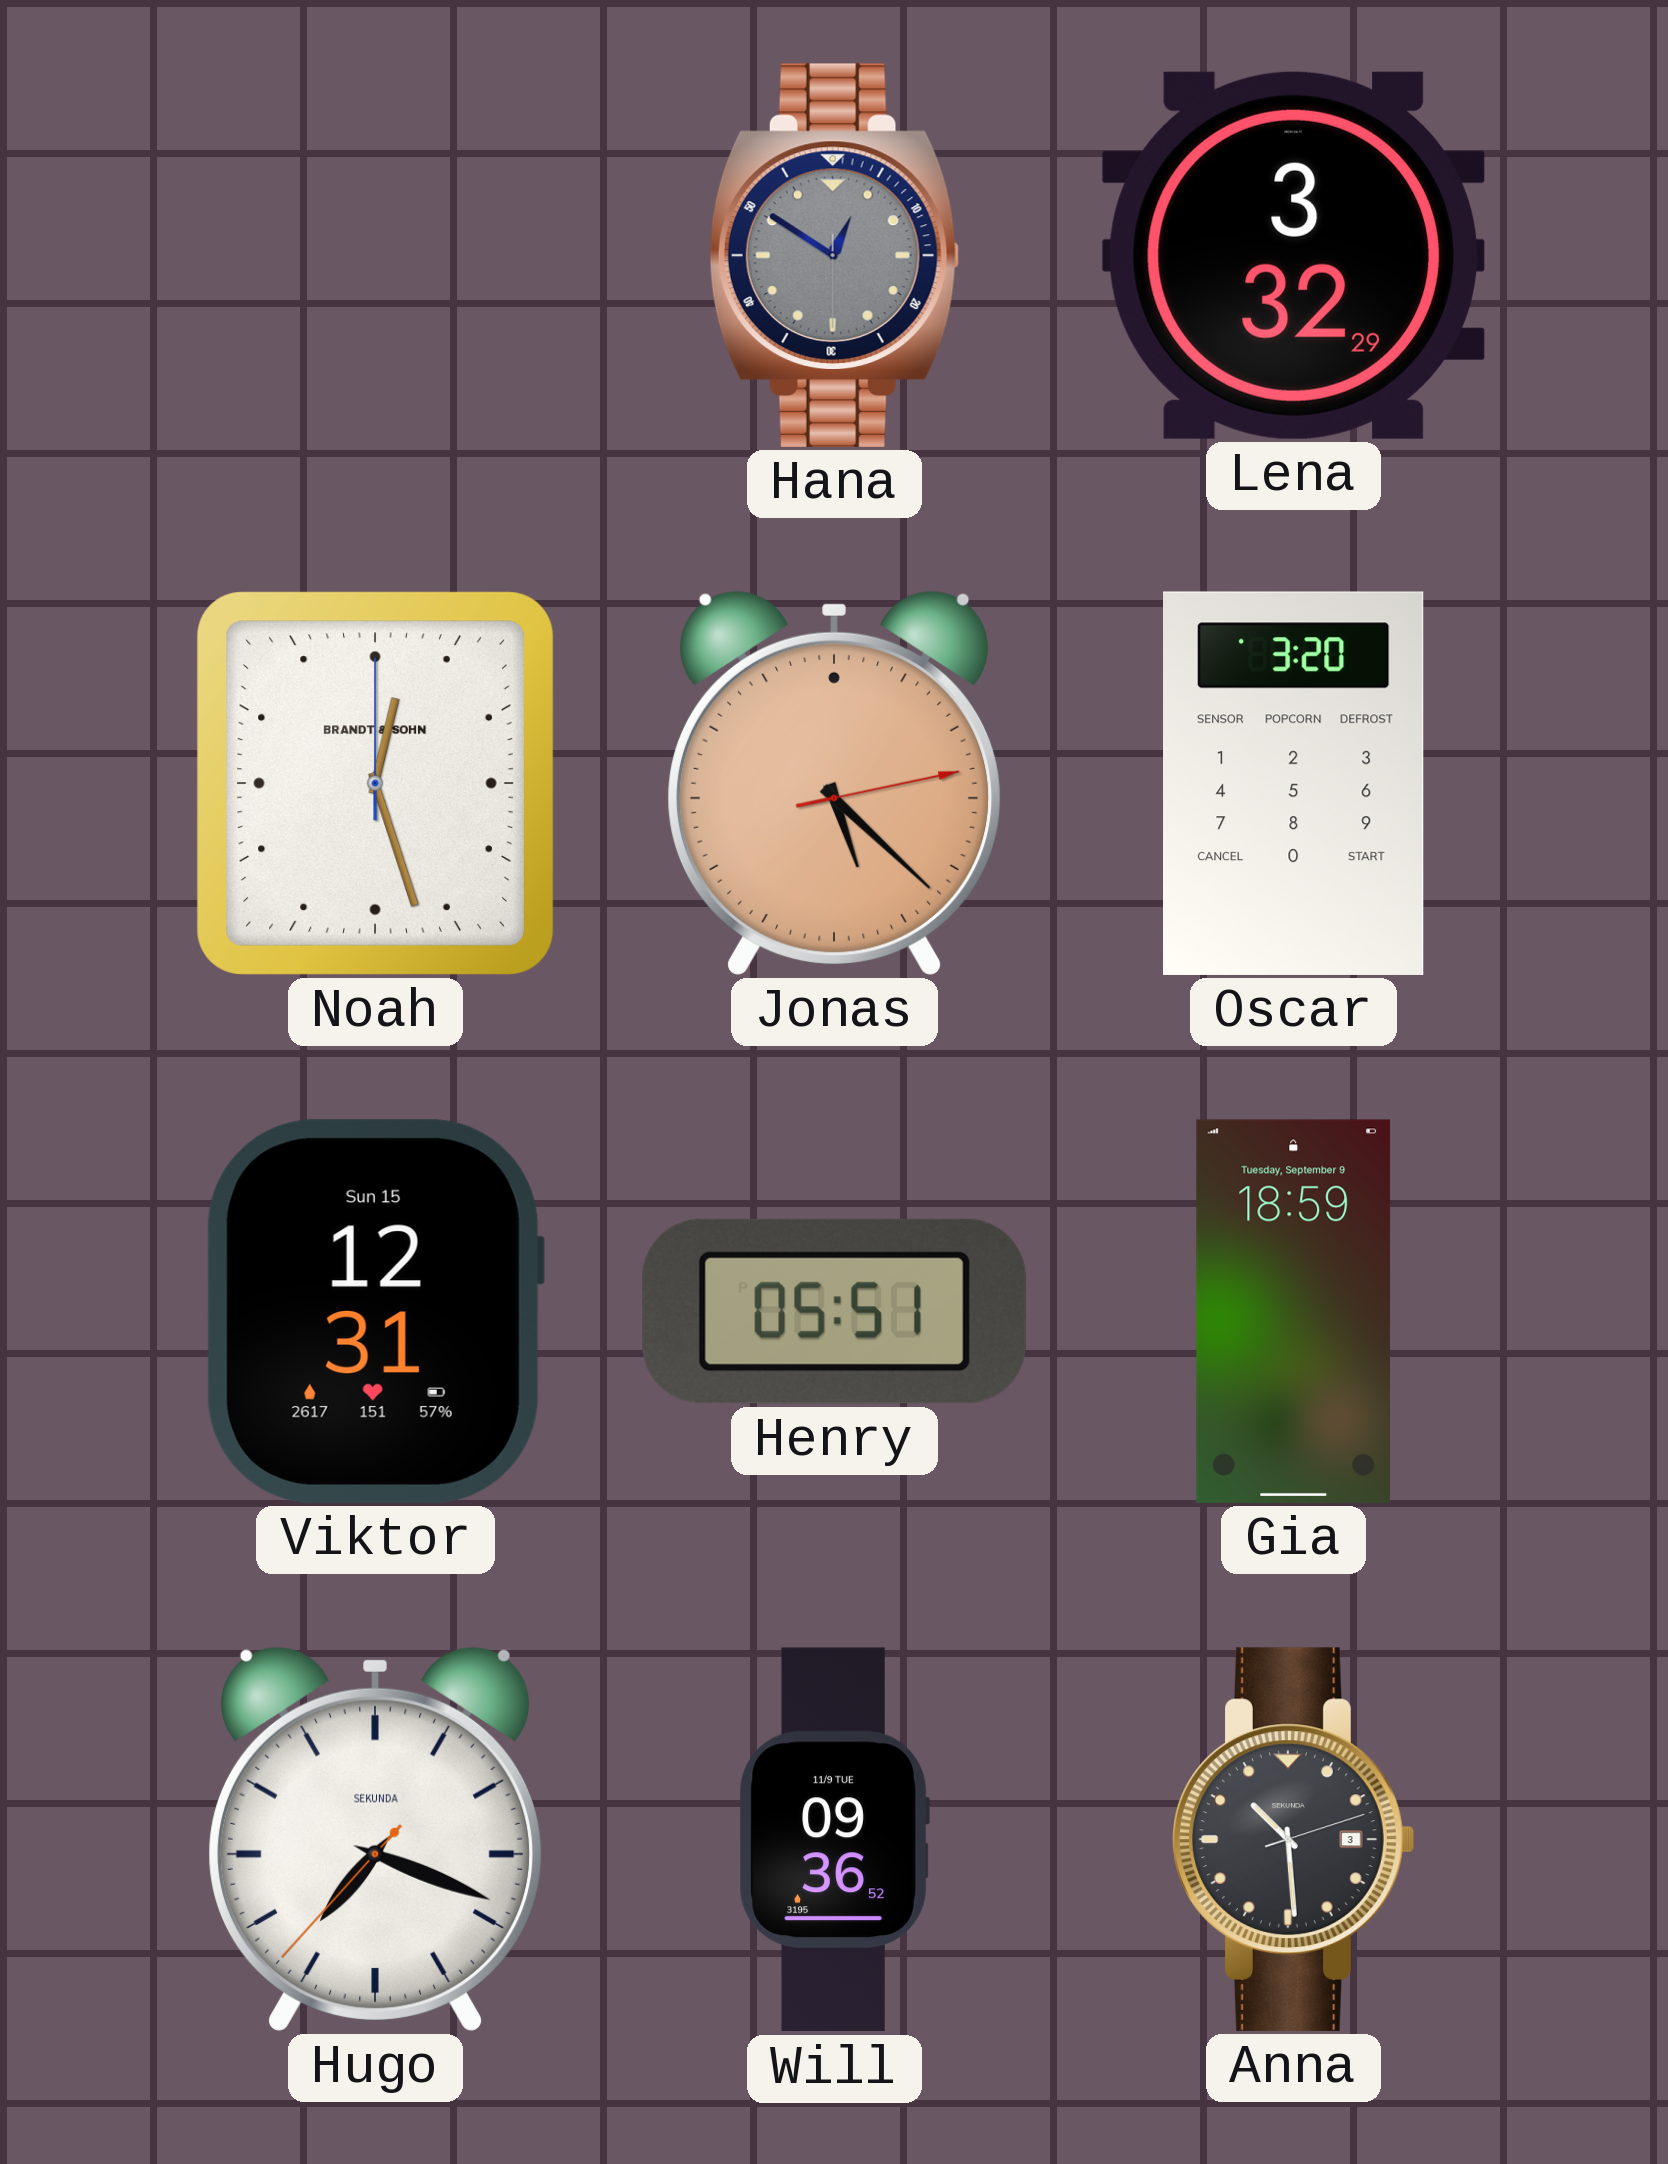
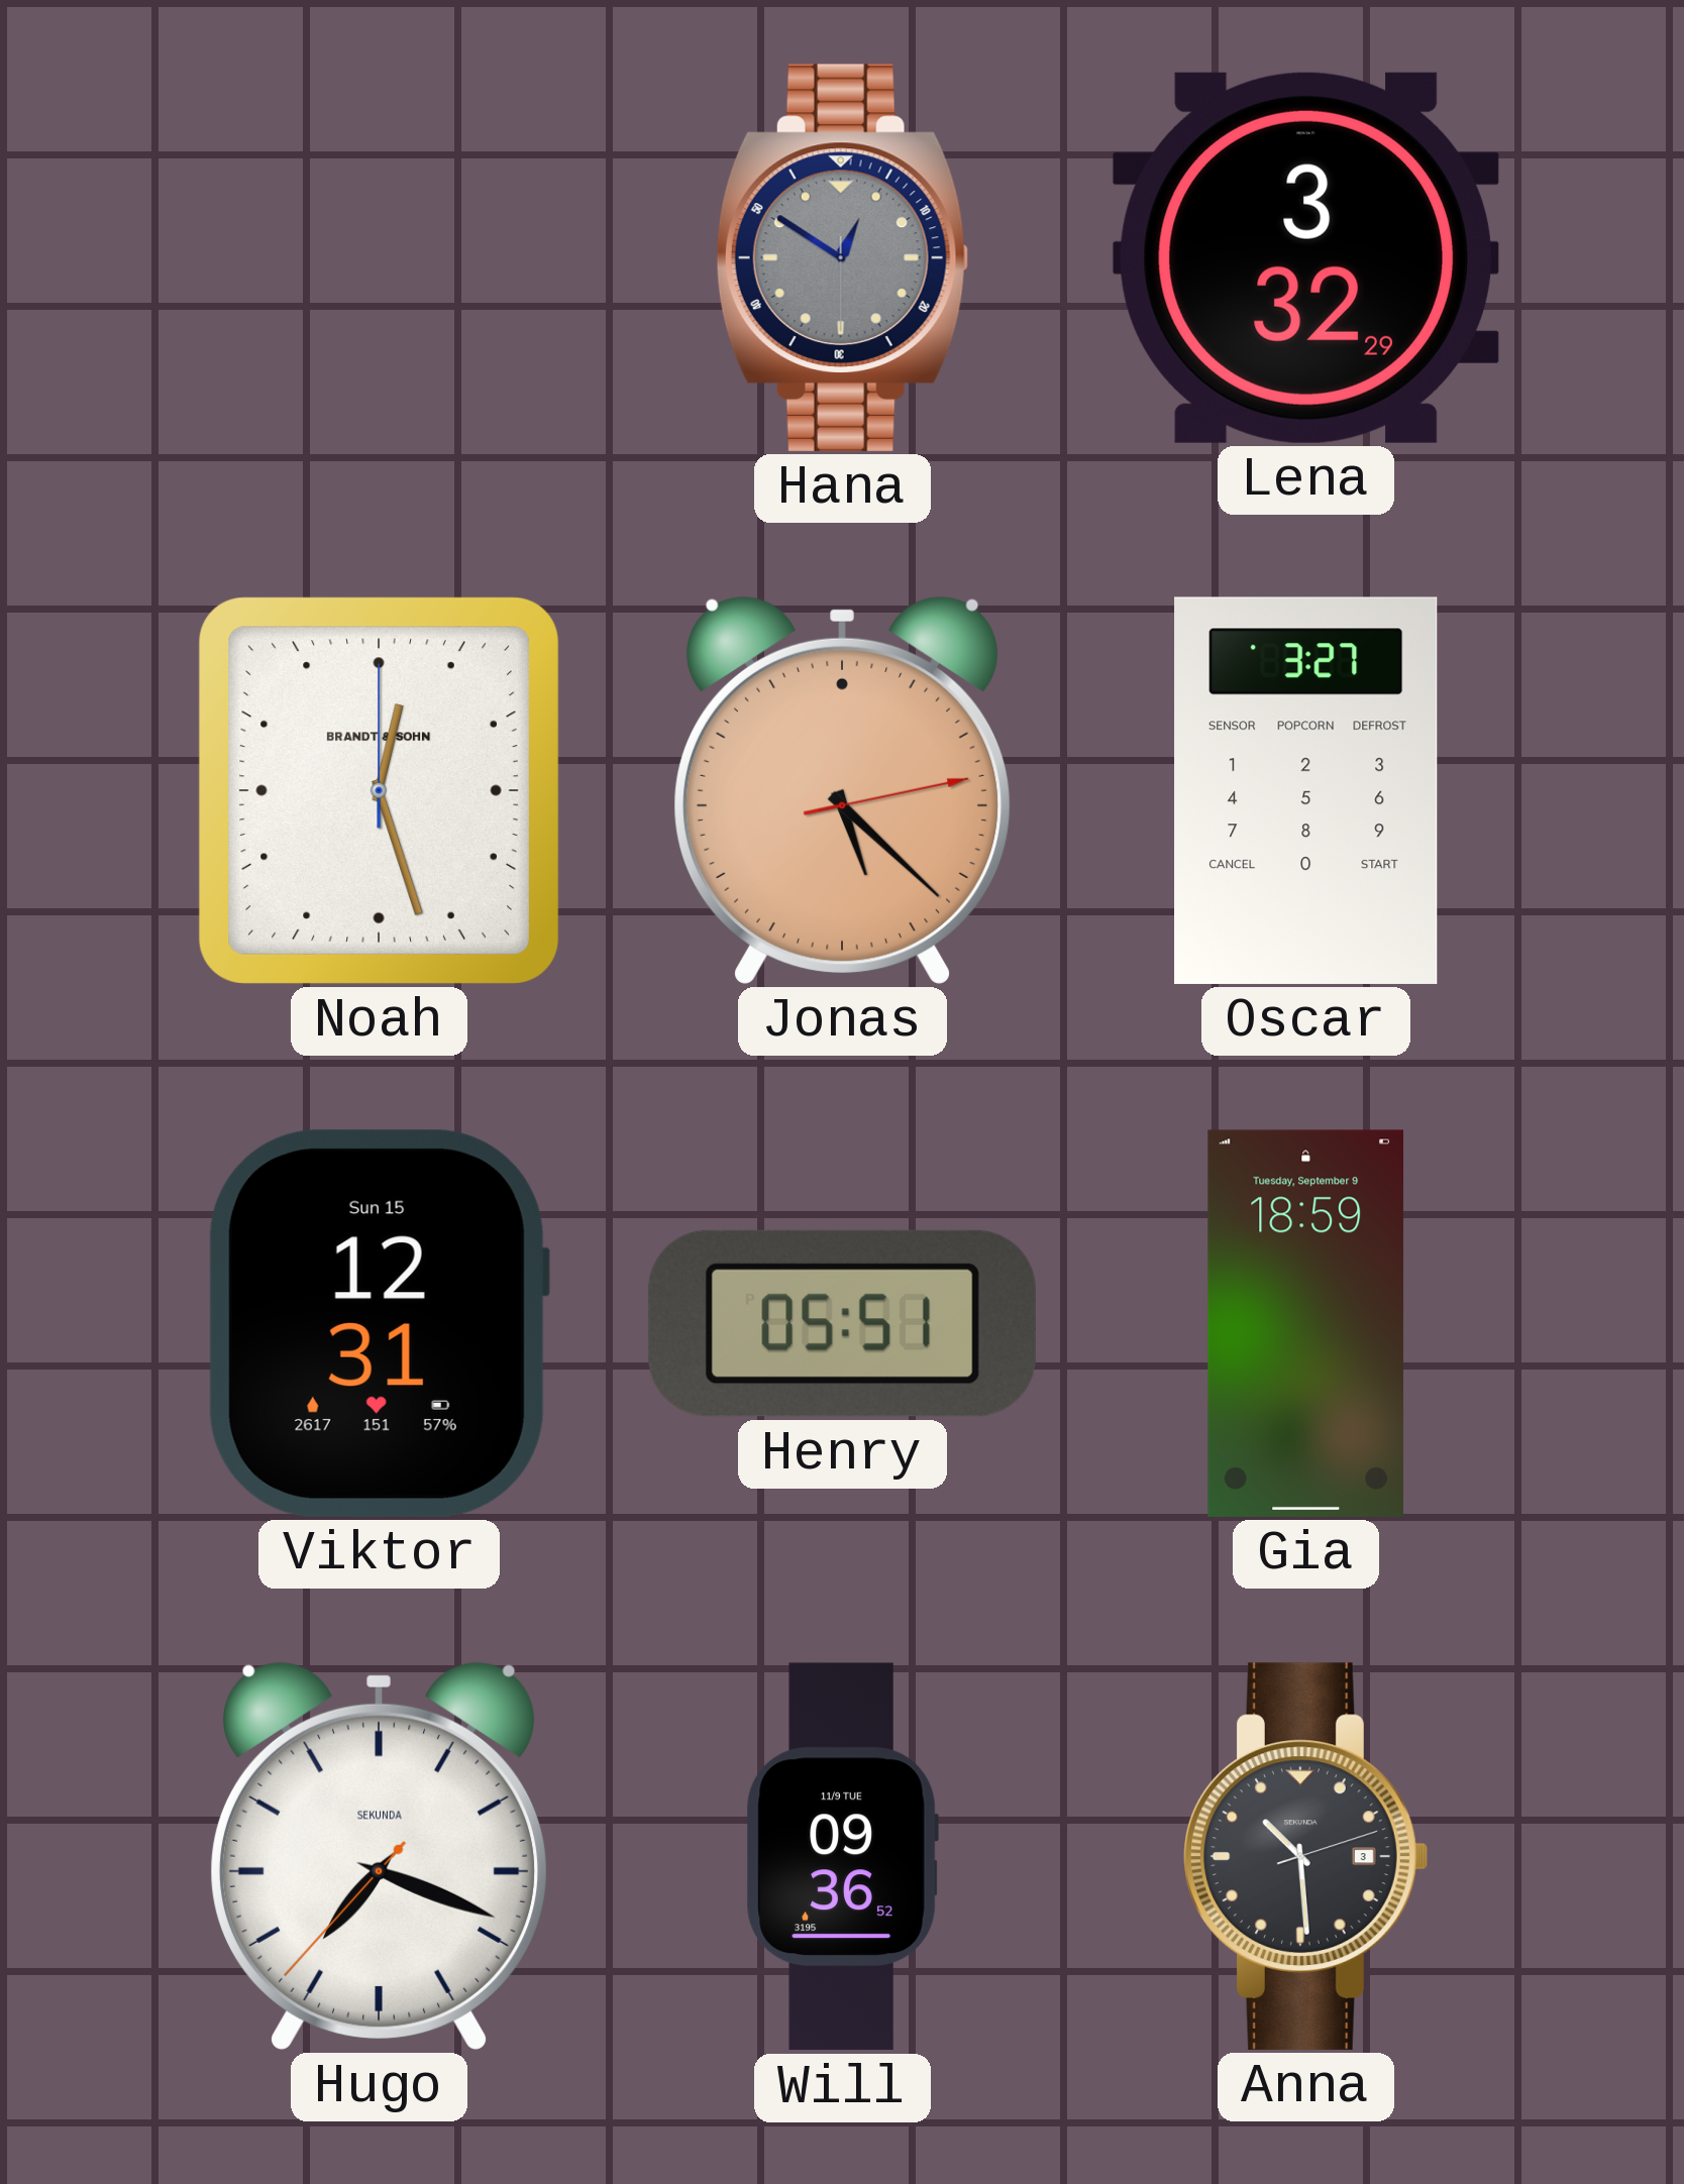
Oscar: 3:20 -> 3:27 (1306, 790)
